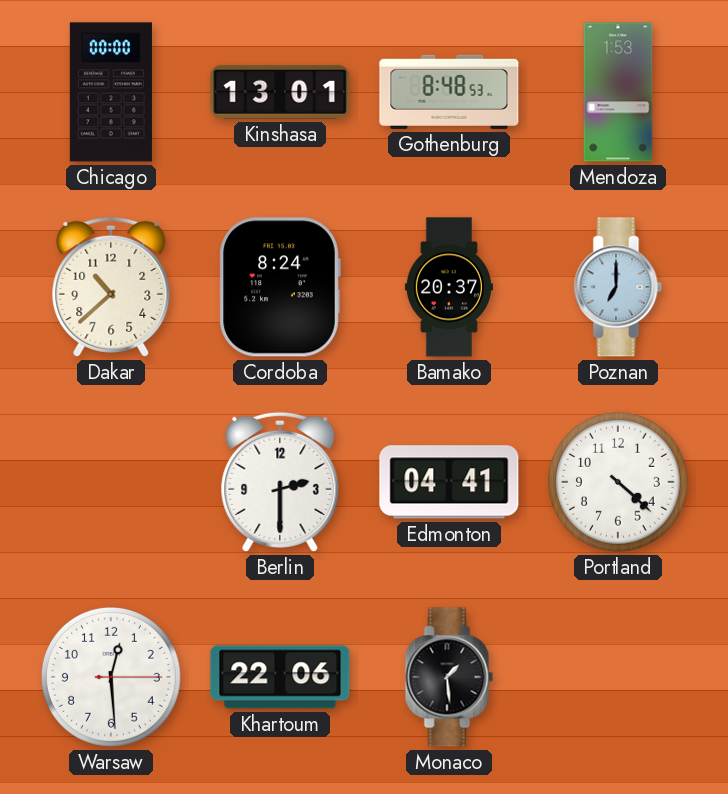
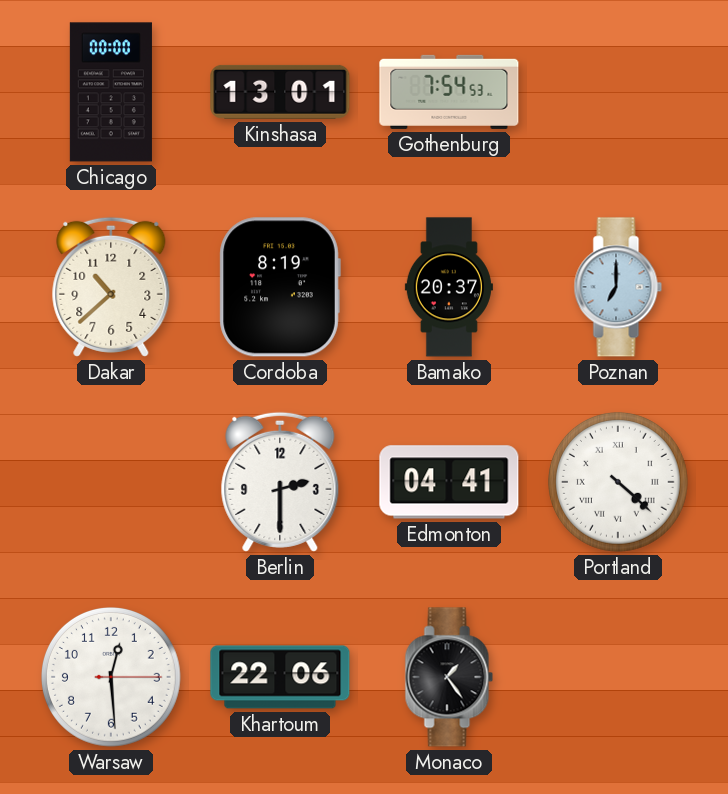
Gothenburg: 8:48 -> 7:54 (449, 92)
Mendoza: 1:53 -> none (618, 92)
Cordoba: 8:24 -> 8:19 (280, 287)
Portland numerals: Arabic -> Roman (619, 483)
Monaco: 1:29 -> 1:24 (449, 677)
